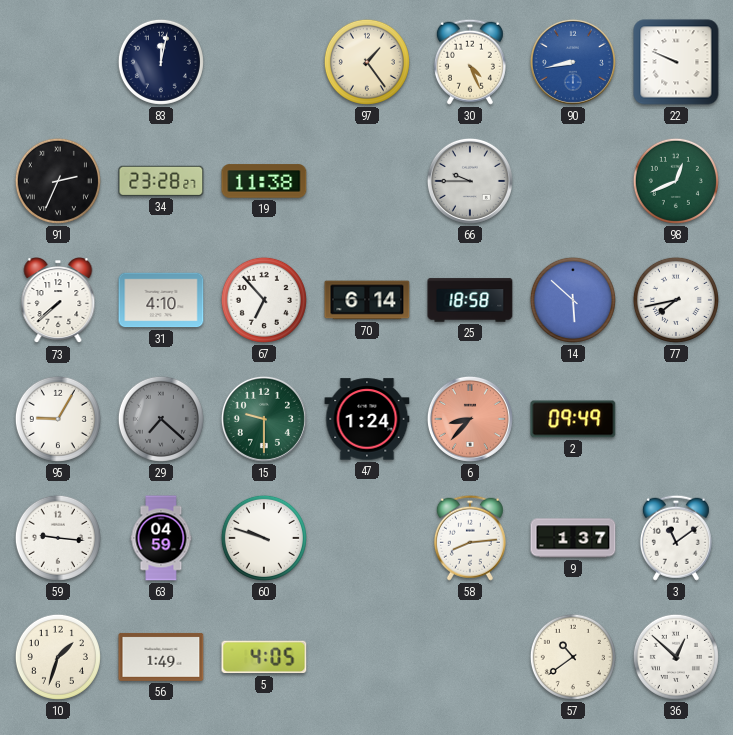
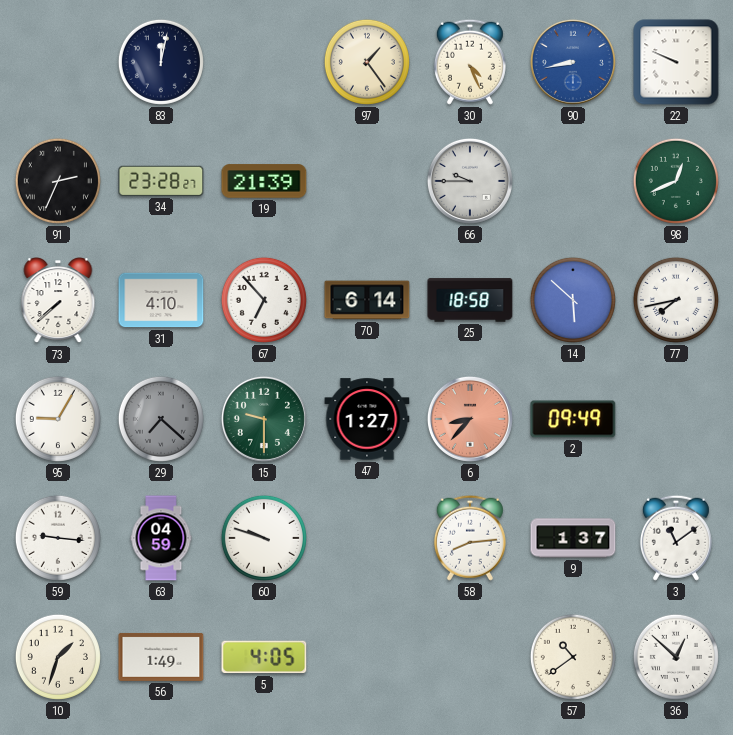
19: 11:38 -> 21:39 (264, 181)
47: 1:24 -> 1:27 (367, 419)
